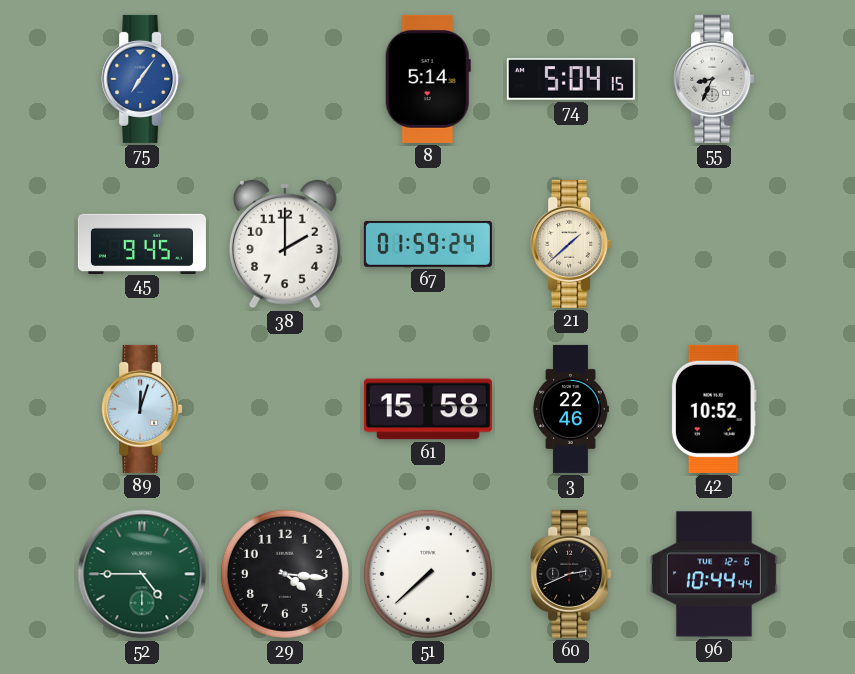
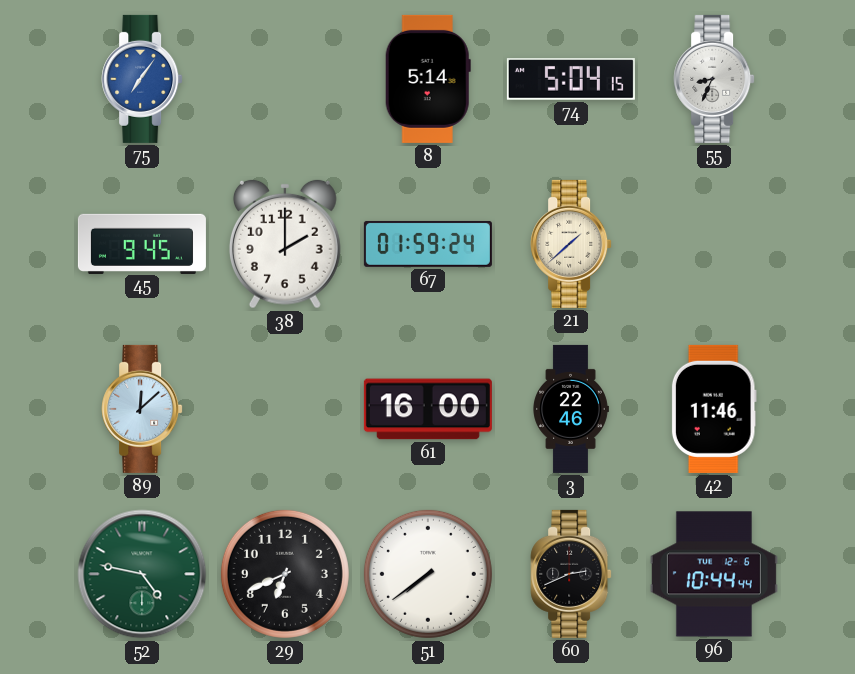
89: 12:03 -> 12:08 (142, 409)
61: 15:58 -> 16:00 (428, 409)
42: 10:52 -> 11:46 (714, 409)
52: 4:45 -> 4:47 (142, 574)
29: 4:16 -> 6:41 (285, 574)
51: 7:38 -> 7:39 (428, 574)
